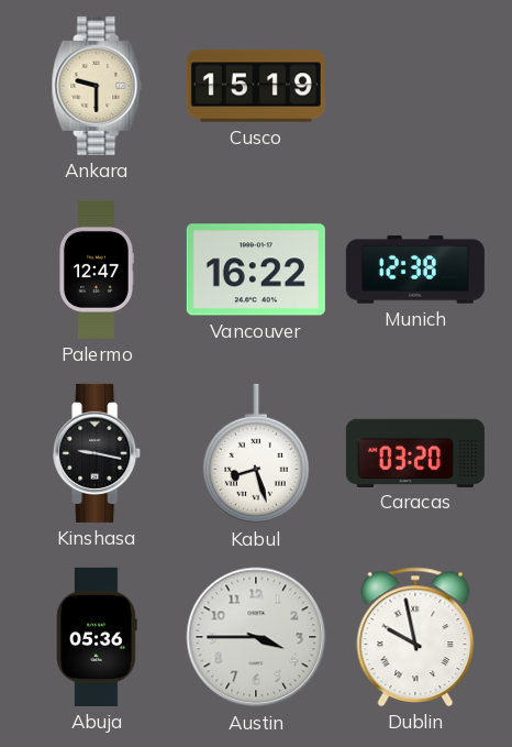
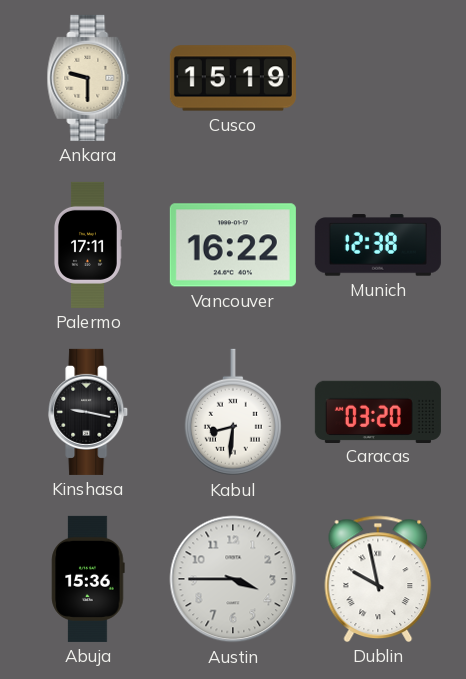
Palermo: 12:47 -> 17:11 (87, 245)
Kabul: 8:27 -> 8:31 (233, 412)
Abuja: 05:36 -> 15:36 (88, 579)
